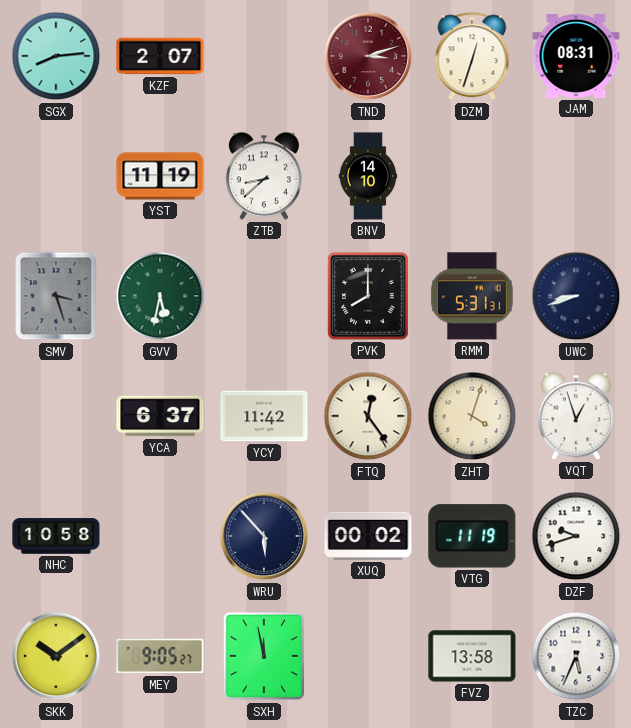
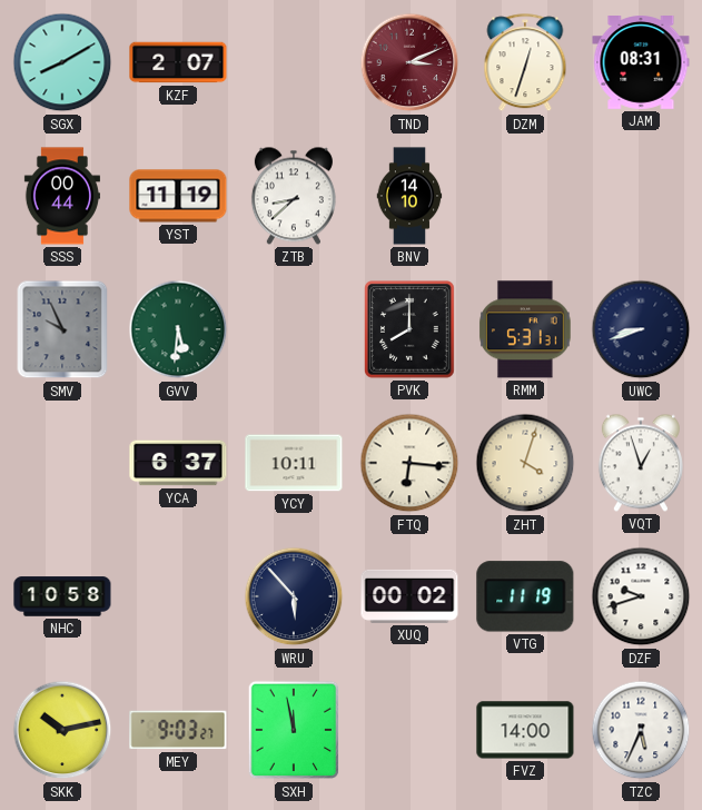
SGX: 8:14 -> 8:10 (62, 62)
TND: 3:12 -> 3:11 (409, 62)
SSS: none -> 00:44 (62, 196)
SMV: 3:27 -> 9:56 (62, 329)
GVV: 5:32 -> 5:31 (178, 329)
YCY: 11:42 -> 10:11 (294, 463)
FTQ: 12:24 -> 6:16 (409, 463)
SKK: 10:09 -> 10:13 (62, 730)
MEY: 9:05 -> 9:03 (178, 730)
FVZ: 13:58 -> 14:00 (525, 730)
